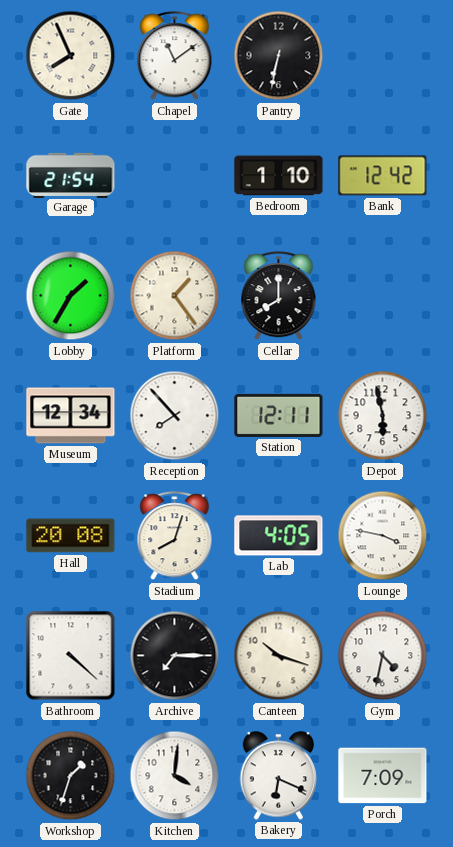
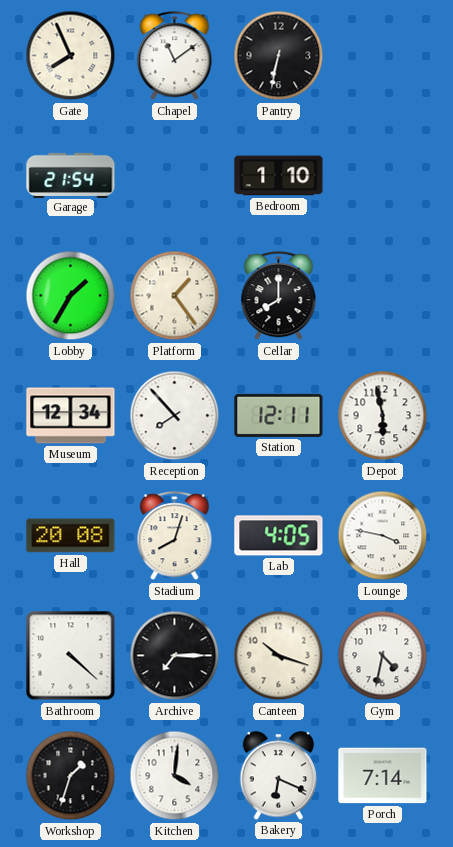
Bank: 12:42 -> none (383, 176)
Porch: 7:09 -> 7:14 (383, 776)
